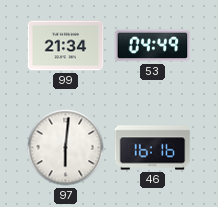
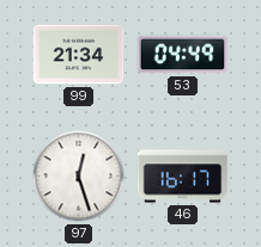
97: 6:01 -> 12:27 (79, 177)
46: 16:16 -> 16:17 (183, 177)
